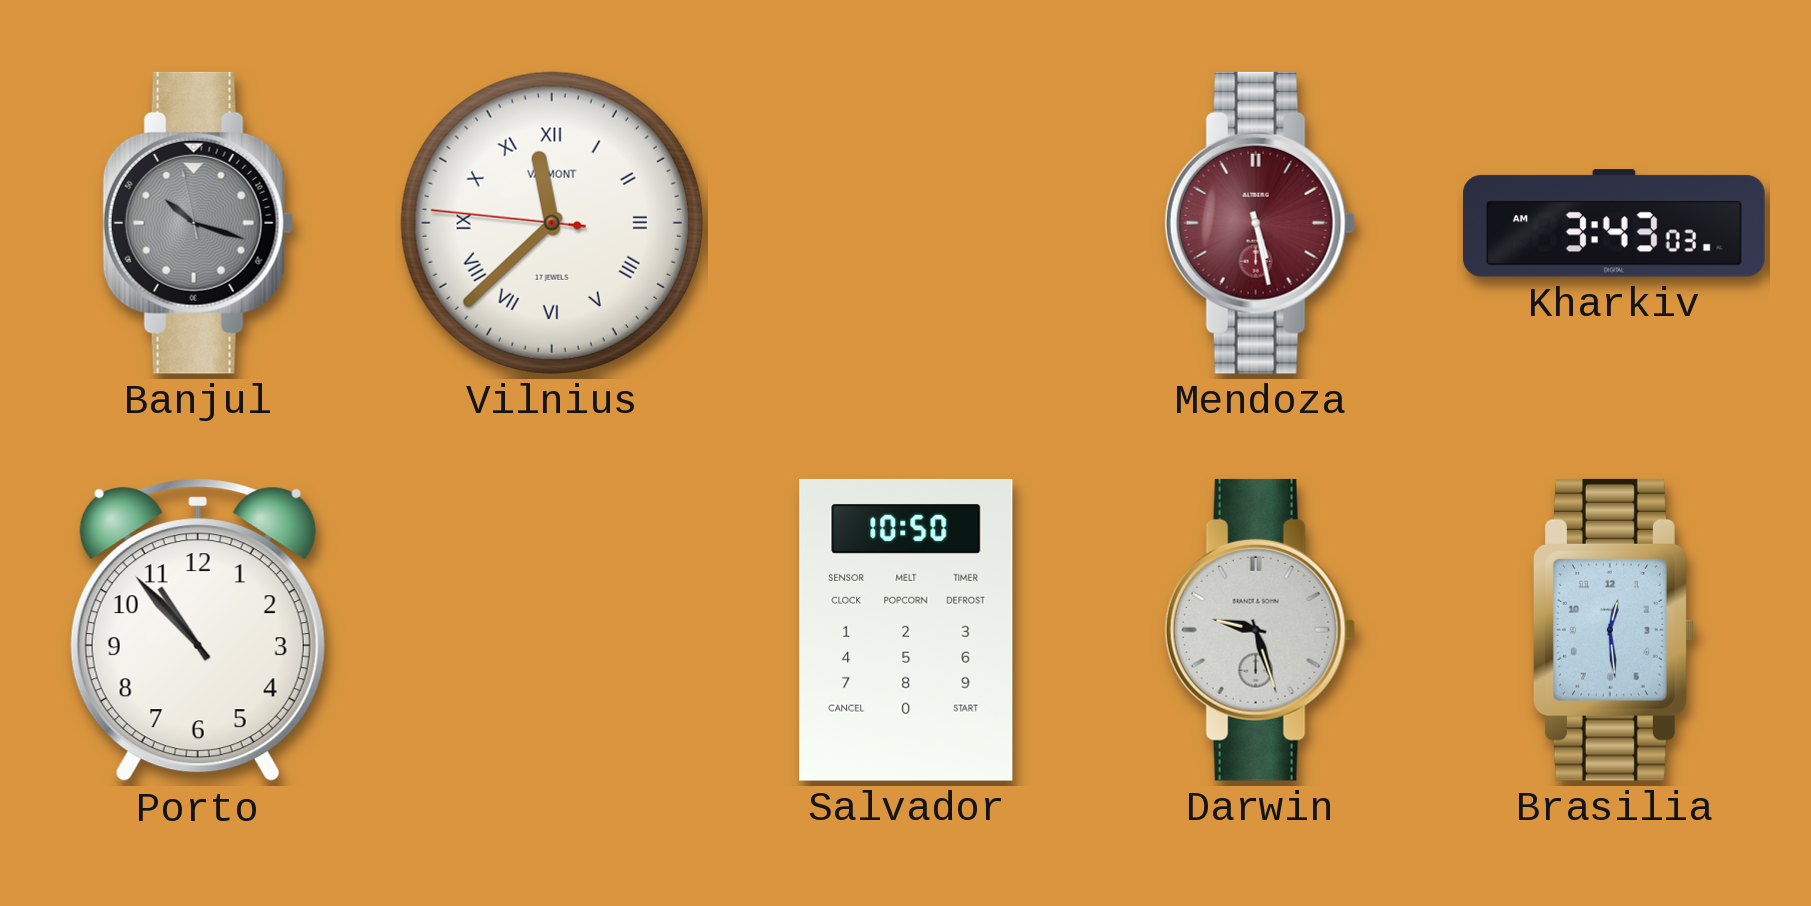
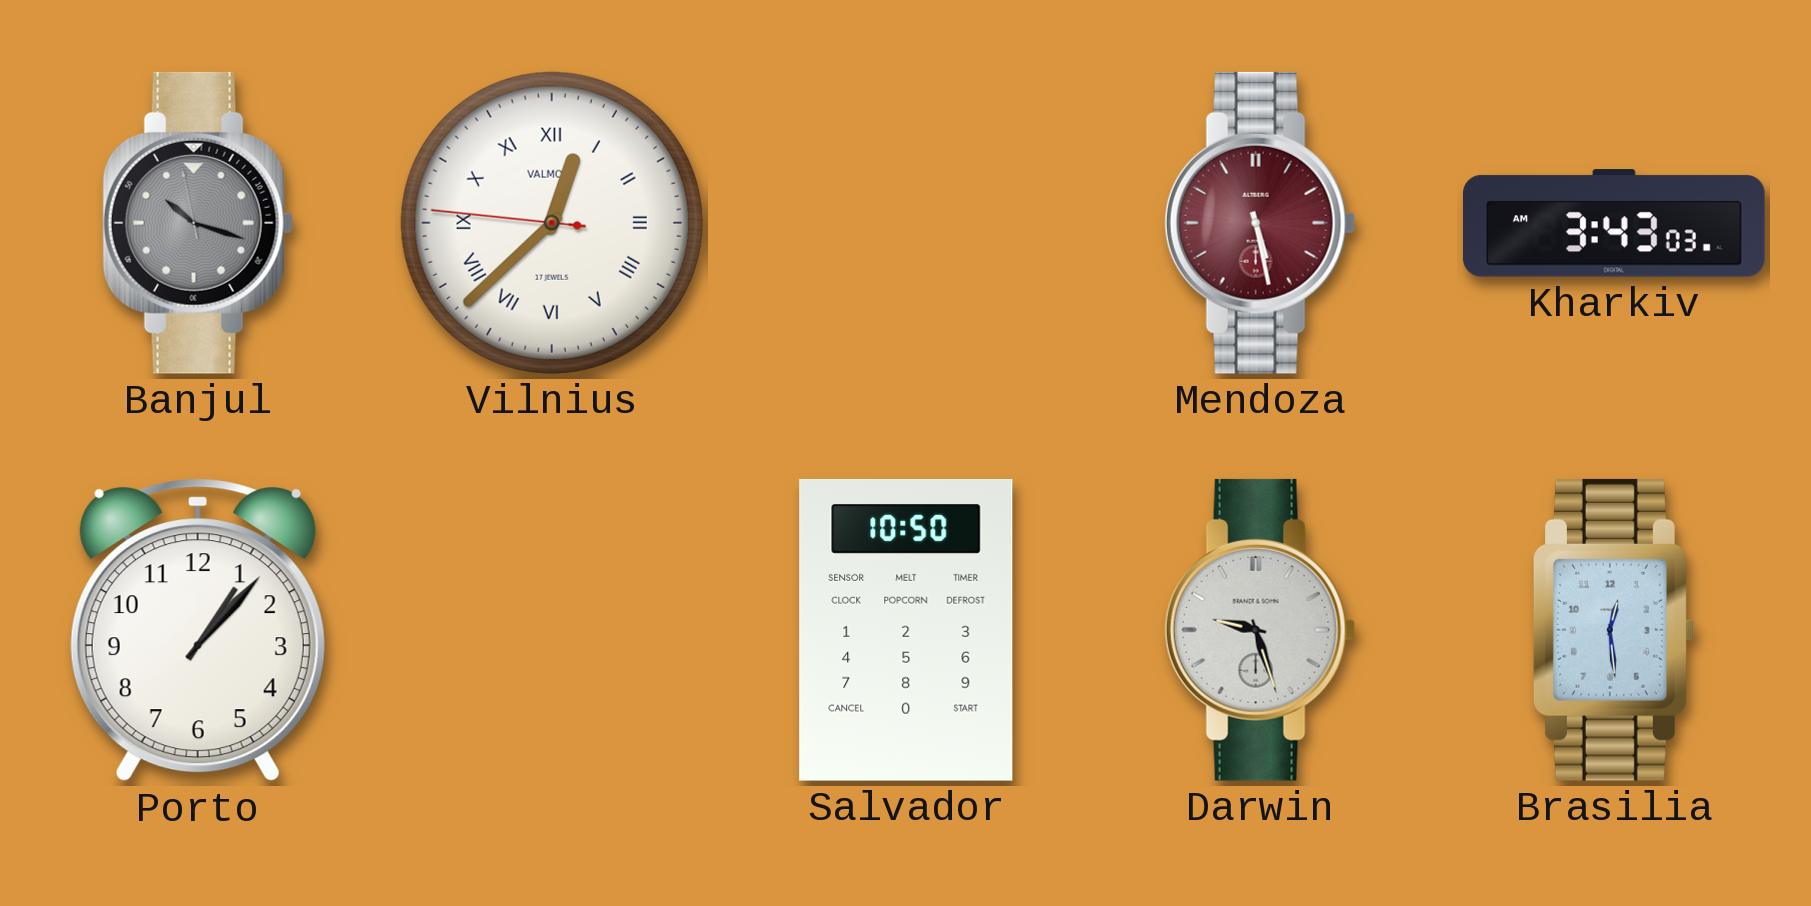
Vilnius: 11:37 -> 12:37 (552, 223)
Porto: 10:53 -> 1:07 (198, 630)
